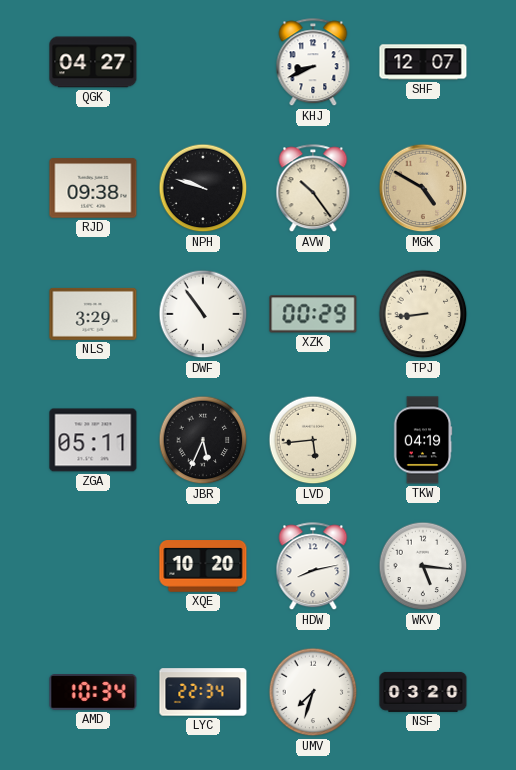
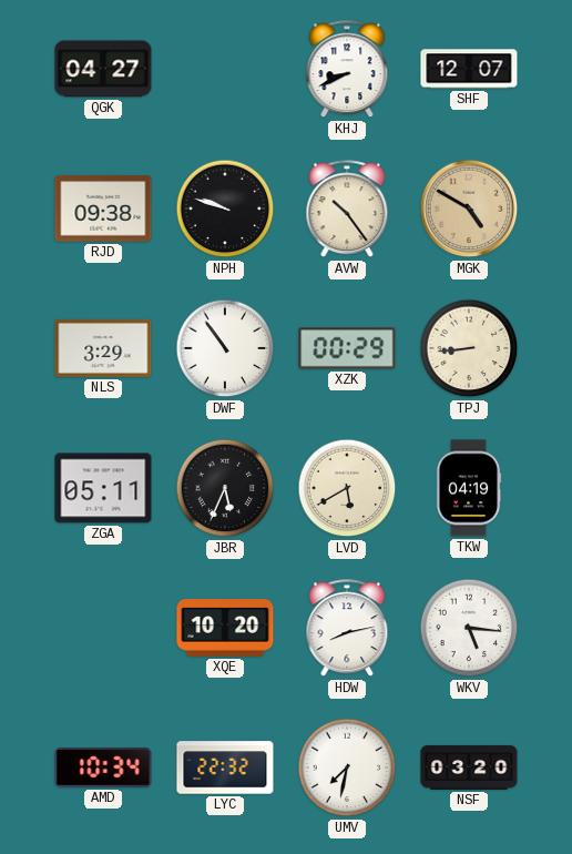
LVD: 5:44 -> 5:40 (347, 488)
LYC: 22:34 -> 22:32 (225, 767)
UMV: 7:33 -> 7:32 (347, 767)
